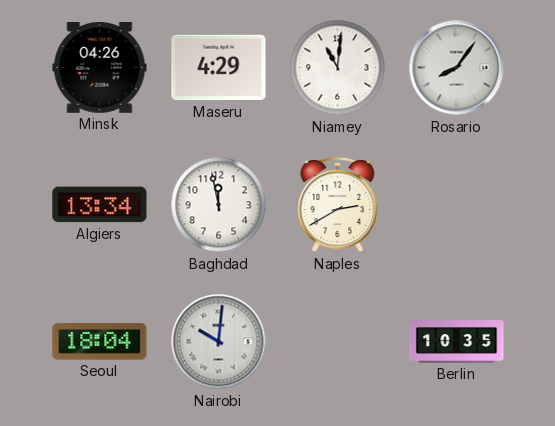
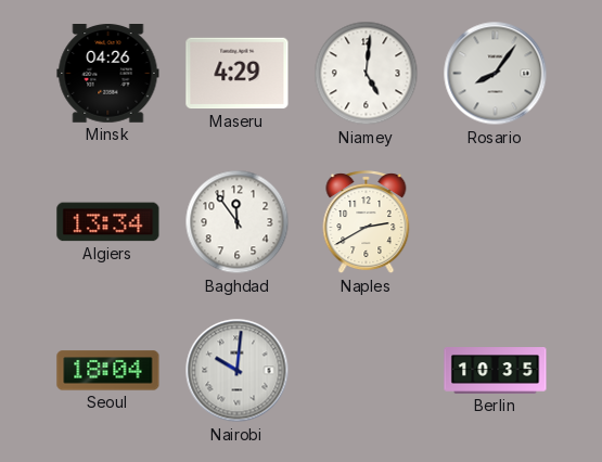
Niamey: 11:01 -> 5:01 (367, 74)
Baghdad: 11:58 -> 11:54 (238, 222)
